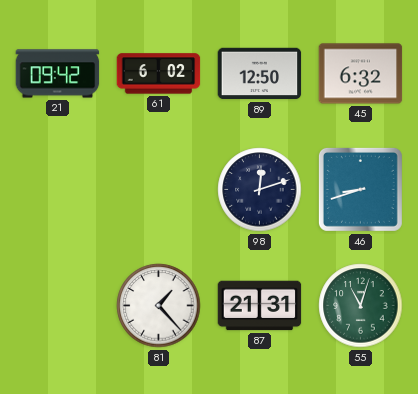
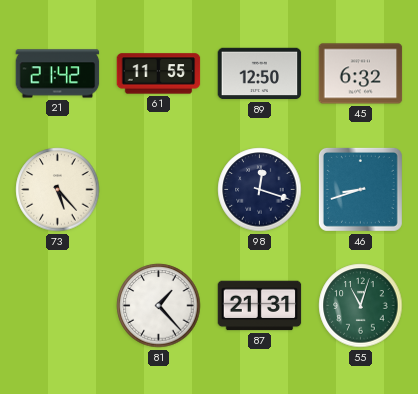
21: 09:42 -> 21:42 (58, 74)
61: 6:02 -> 11:55 (159, 74)
73: none -> 5:23 (58, 190)
98: 12:12 -> 12:18 (260, 190)
